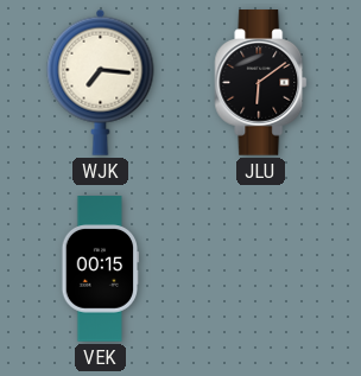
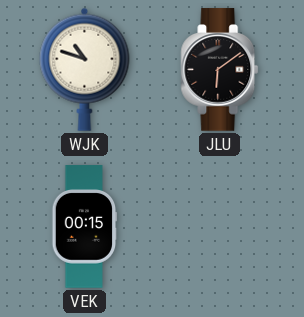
WJK: 7:16 -> 10:48 (85, 69)
